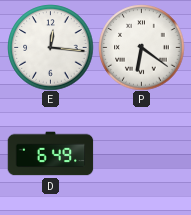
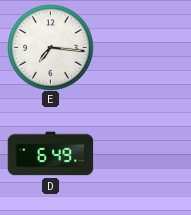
E: 12:16 -> 7:16 (50, 47)
P: 6:21 -> none (141, 47)
